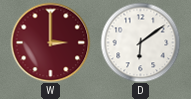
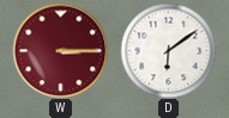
W: 3:00 -> 3:15 (60, 50)
